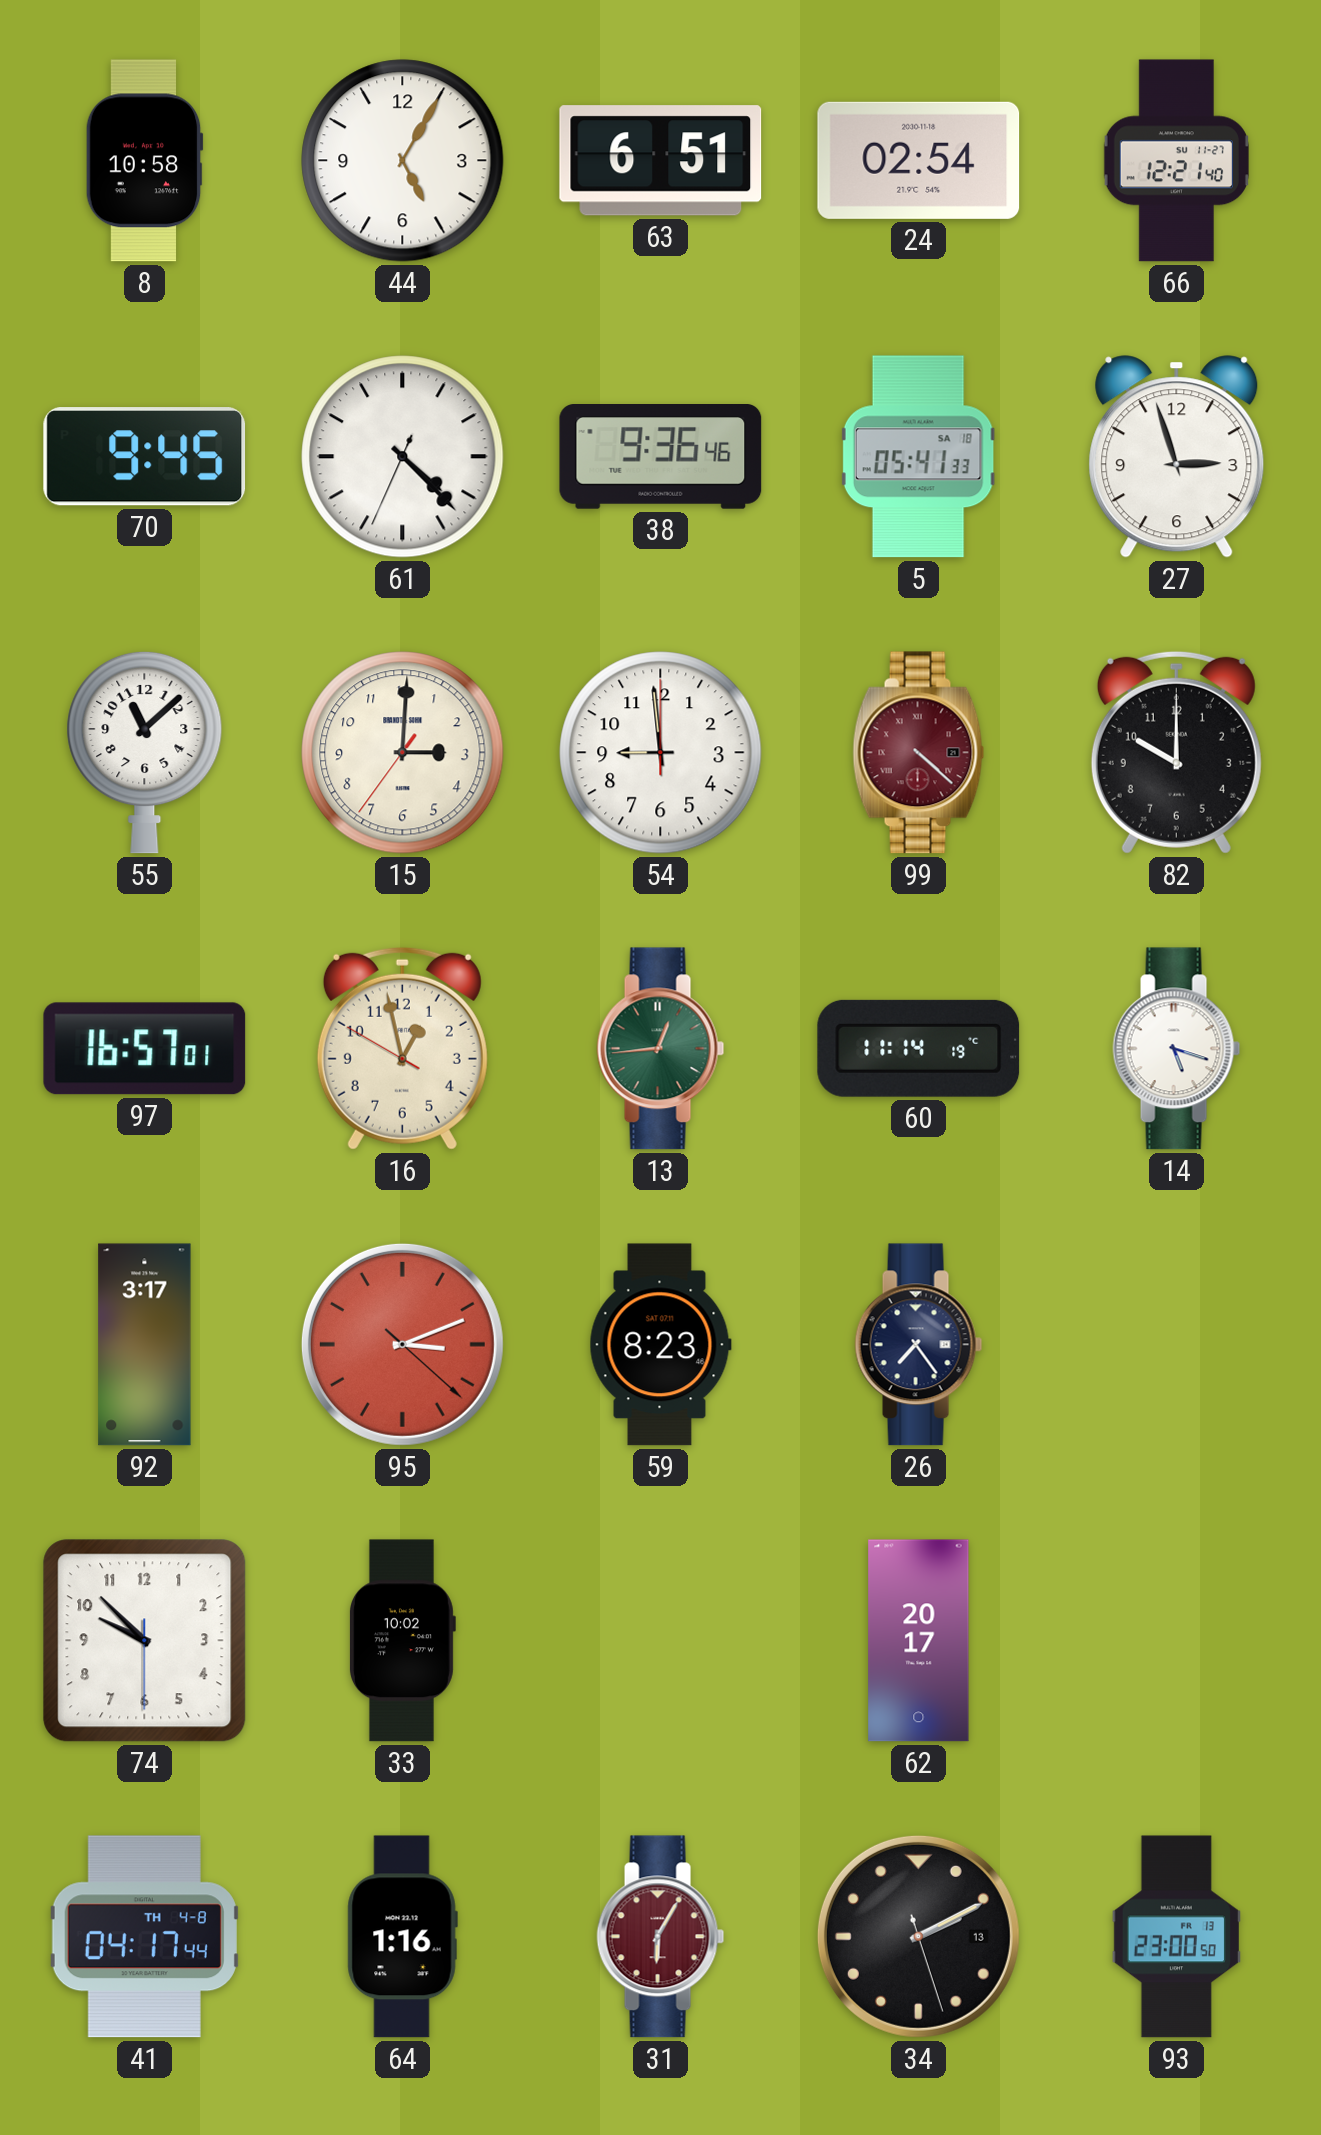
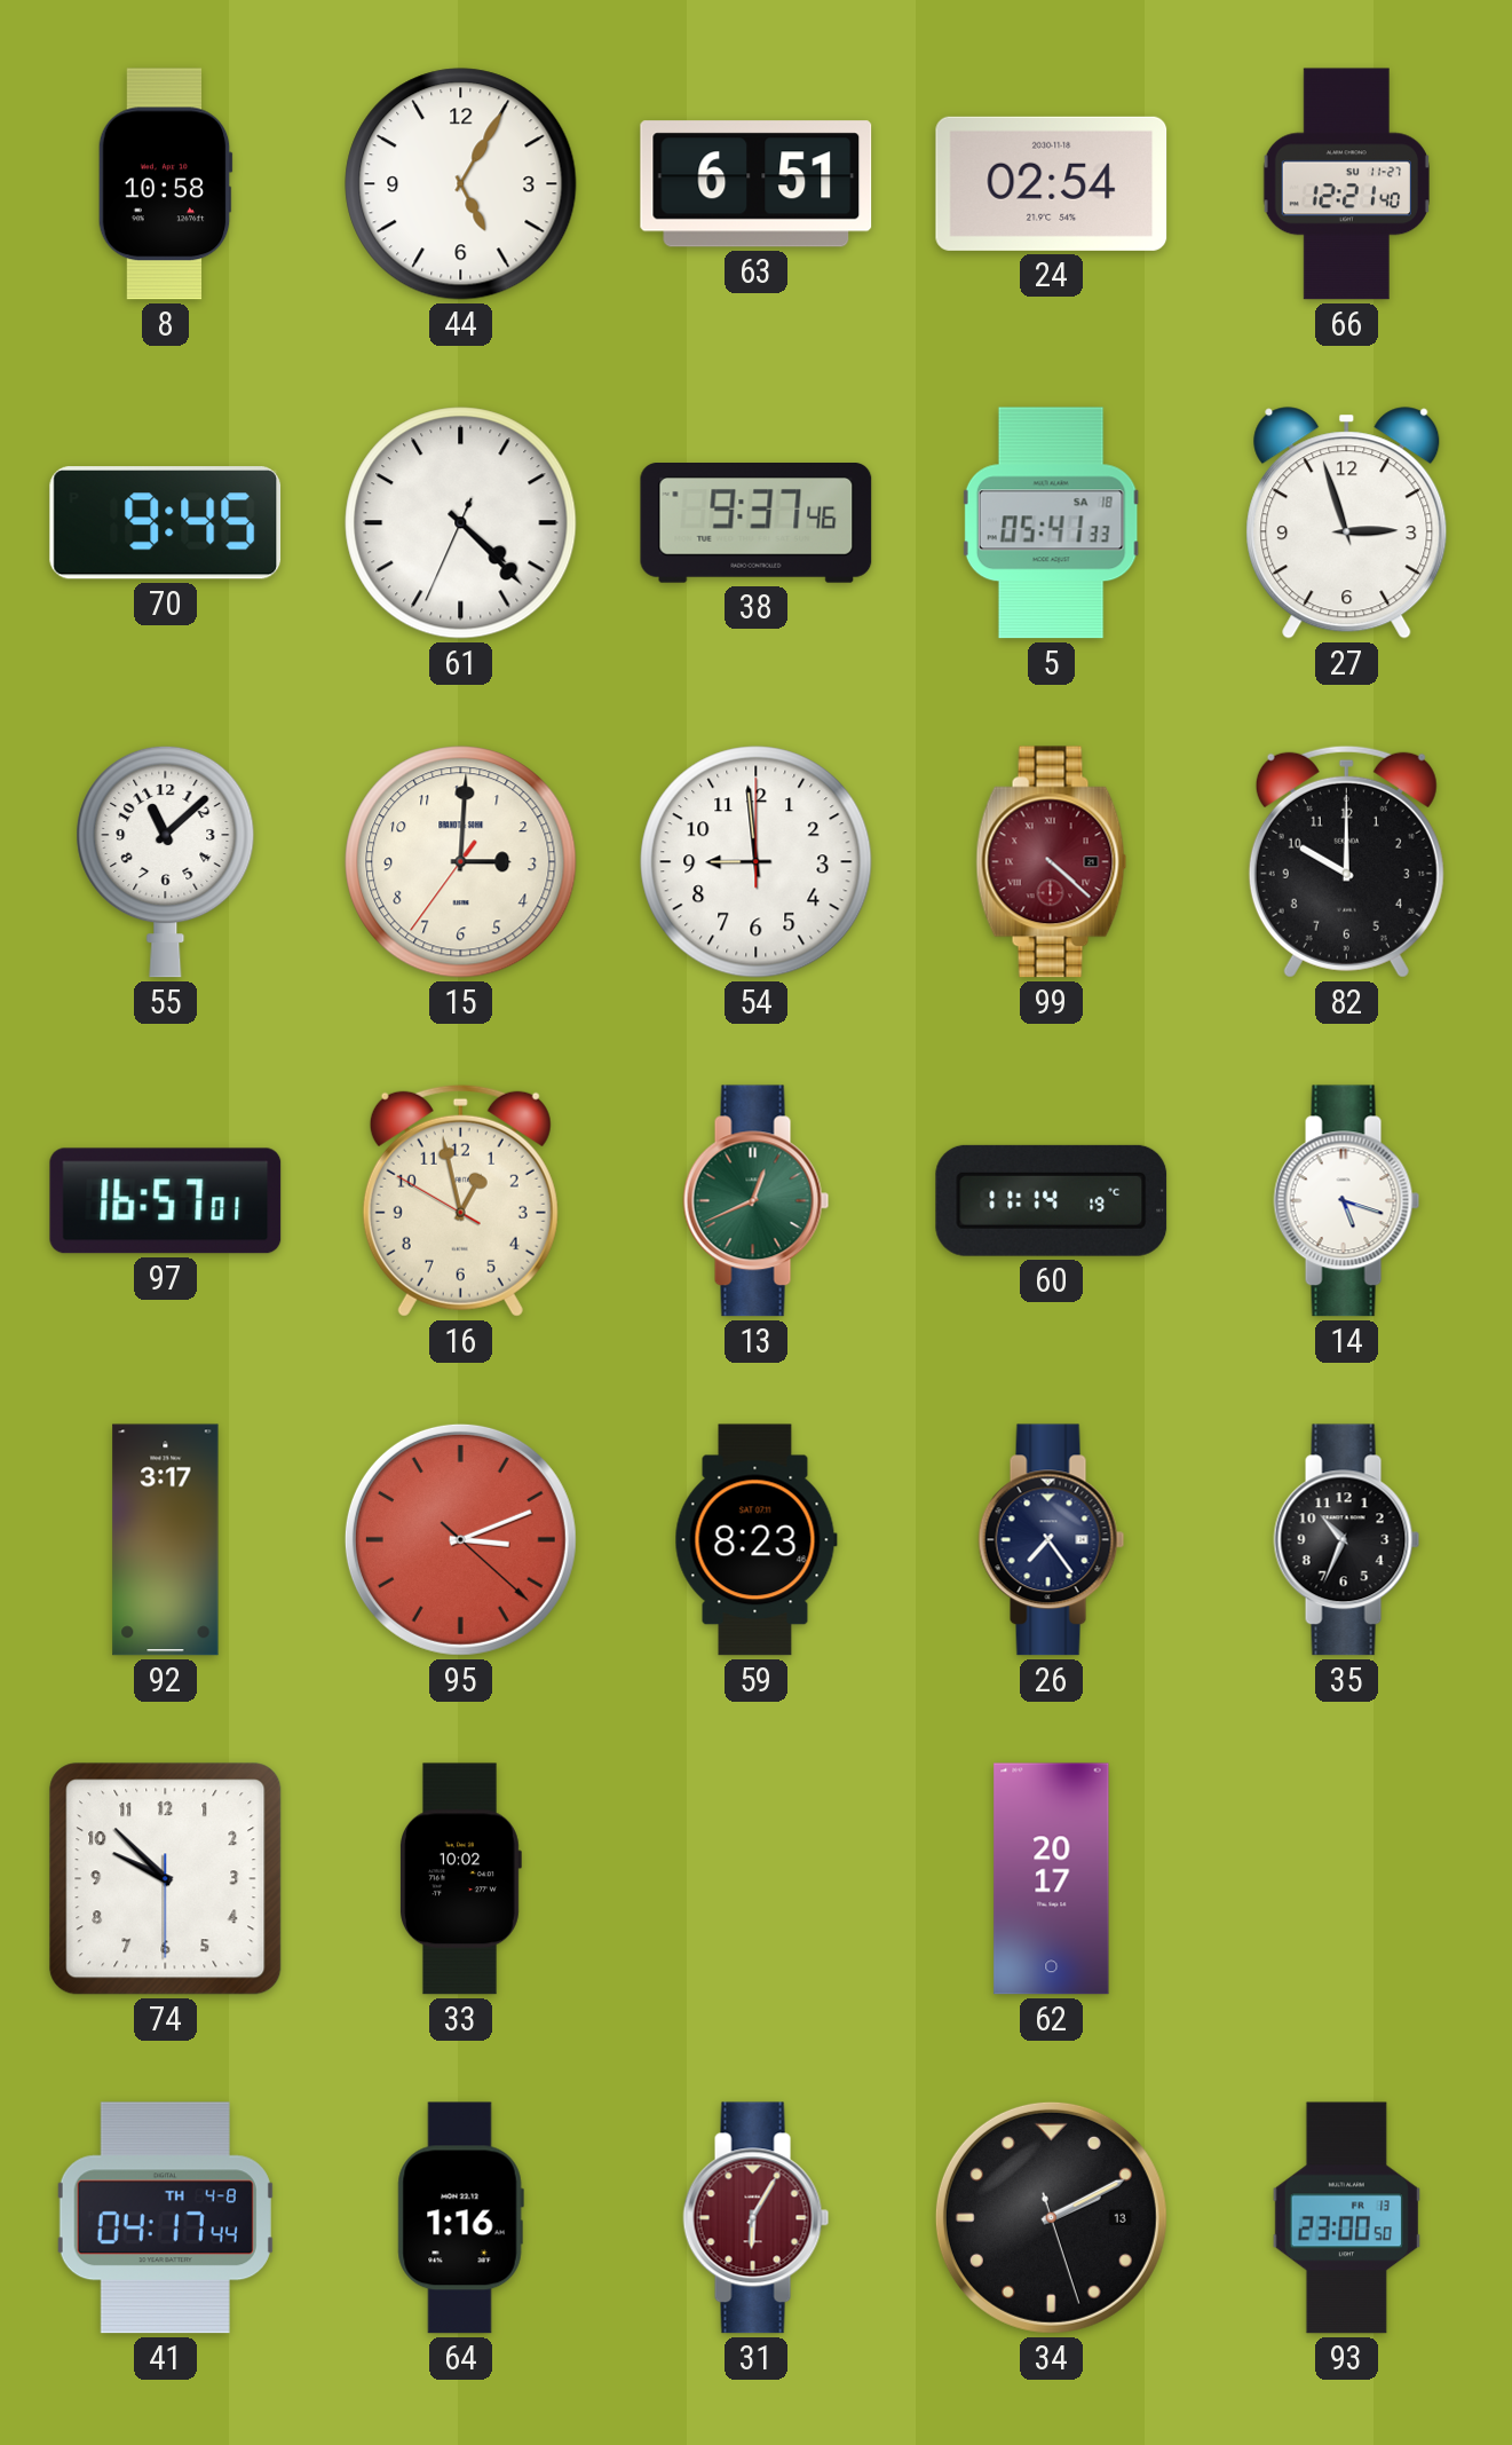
38: 9:36 -> 9:37 (757, 523)
13: 12:44 -> 12:41 (757, 1201)
35: none -> 10:34 (1347, 1540)
